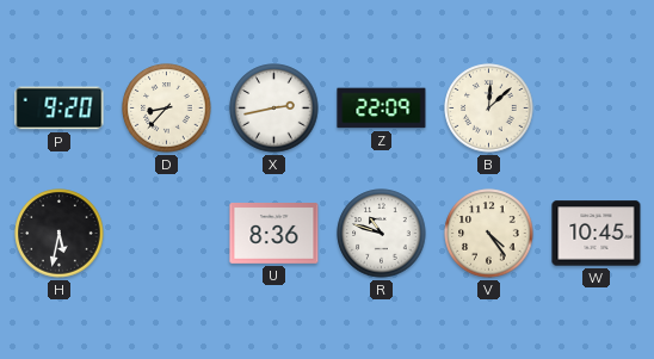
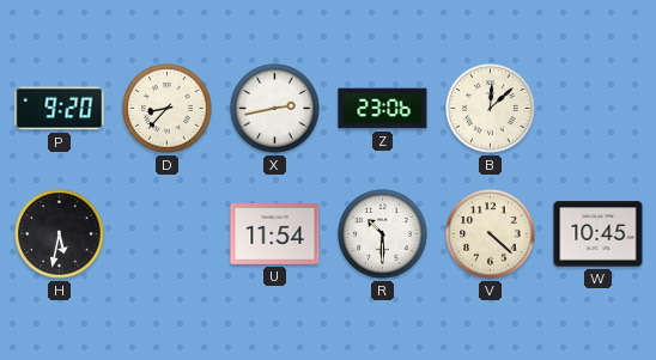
Z: 22:09 -> 23:06 (383, 109)
U: 8:36 -> 11:54 (275, 234)
R: 10:48 -> 10:30 (383, 234)
V: 4:24 -> 4:22 (491, 234)
